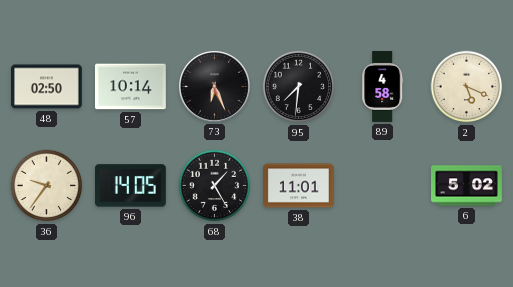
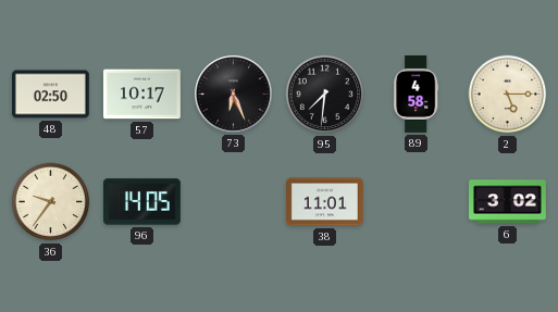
57: 10:14 -> 10:17 (141, 95)
2: 5:19 -> 5:15 (508, 95)
68: 1:25 -> none (215, 186)
6: 5:02 -> 3:02 (508, 202)
